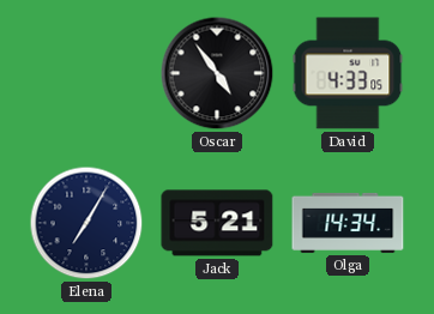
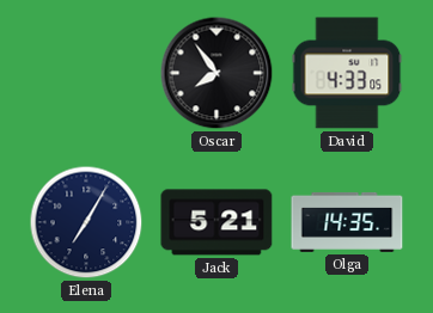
Oscar: 4:54 -> 7:54 (216, 73)
Olga: 14:34 -> 14:35 (347, 222)
